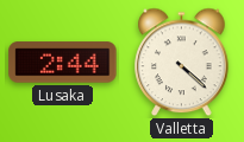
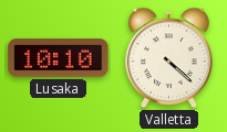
Lusaka: 2:44 -> 10:10 (59, 58)
